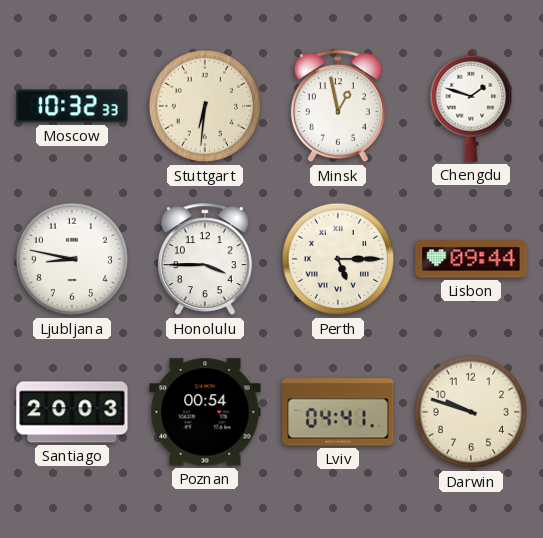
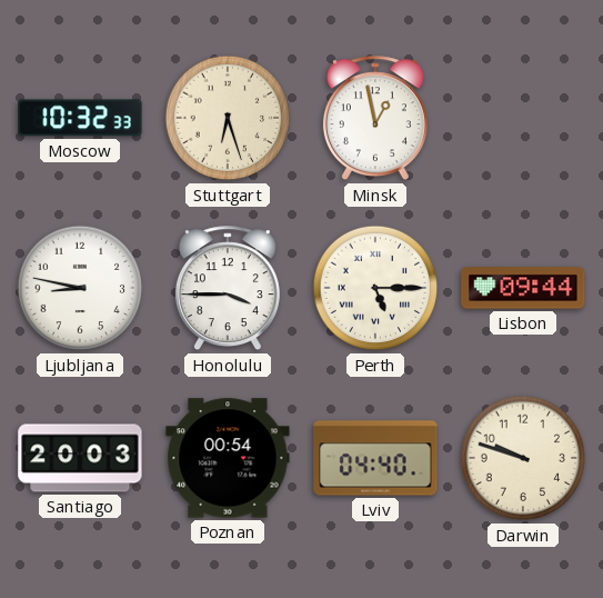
Stuttgart: 6:31 -> 6:27 (228, 118)
Chengdu: 1:48 -> none (471, 106)
Lviv: 04:41 -> 04:40 (375, 458)
